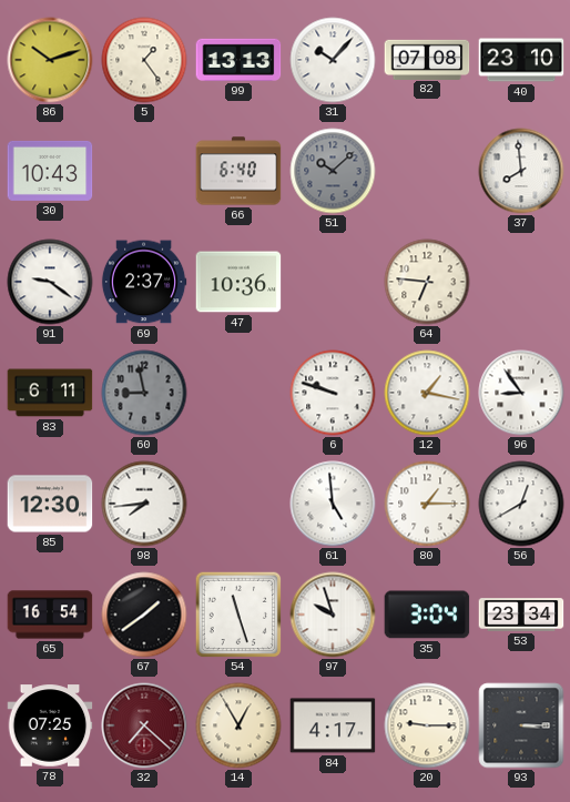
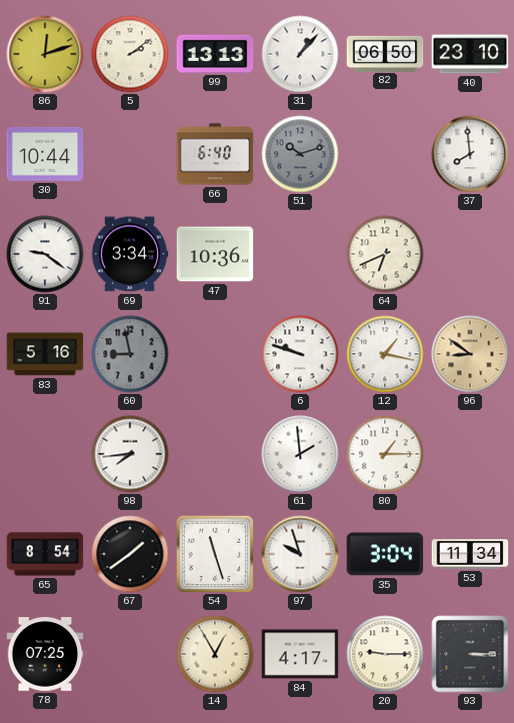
86: 10:12 -> 12:12 (45, 54)
5: 1:24 -> 2:09 (130, 54)
31: 10:07 -> 1:07 (300, 54)
82: 07:08 -> 06:50 (385, 53)
30: 10:43 -> 10:44 (45, 154)
51: 10:08 -> 10:12 (300, 154)
69: 2:37 -> 3:34 (130, 254)
64: 6:46 -> 6:41 (385, 254)
83: 6:11 -> 5:16 (45, 354)
96: 8:54 -> 8:51 (470, 354)
96 dial: white -> champagne (470, 354)
85: 12:30 -> none (50, 504)
61: 4:59 -> 1:59 (300, 454)
56: 12:40 -> none (521, 504)
65: 16:54 -> 8:54 (45, 554)
53: 23:34 -> 11:34 (470, 554)
32: 7:22 -> none (144, 725)
